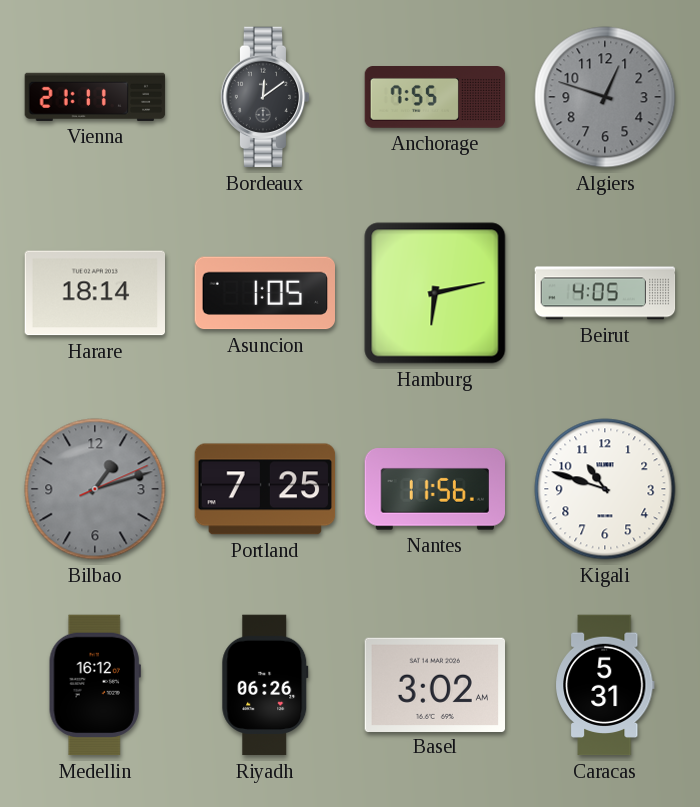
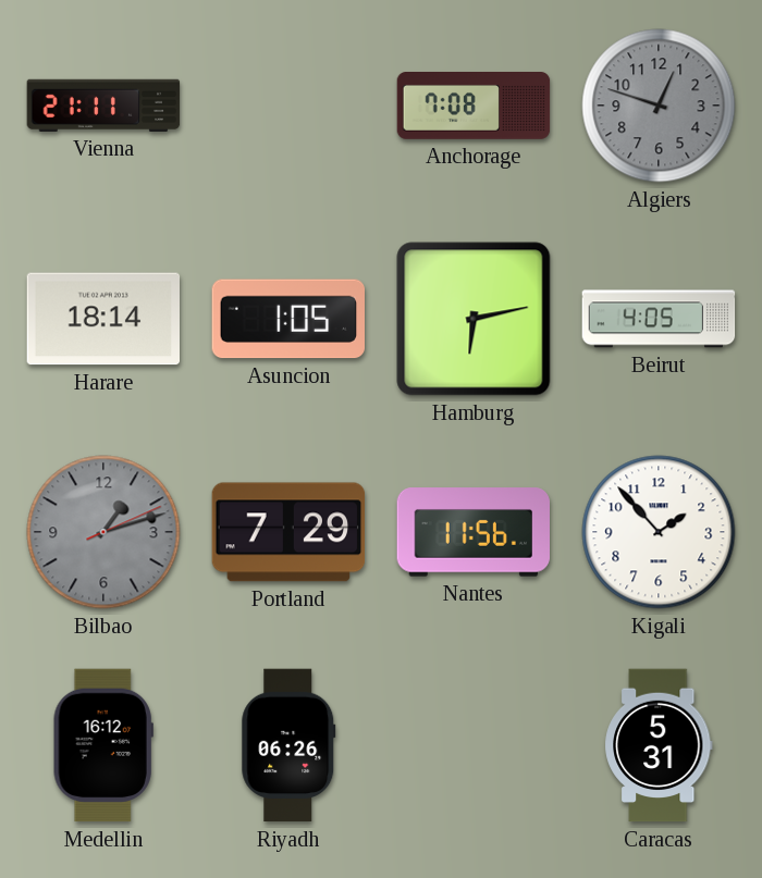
Bordeaux: 12:09 -> none (265, 97)
Anchorage: 7:55 -> 7:08 (474, 107)
Portland: 7:25 -> 7:29 (288, 532)
Kigali: 10:48 -> 1:53 (659, 532)
Basel: 3:02 -> none (435, 684)
